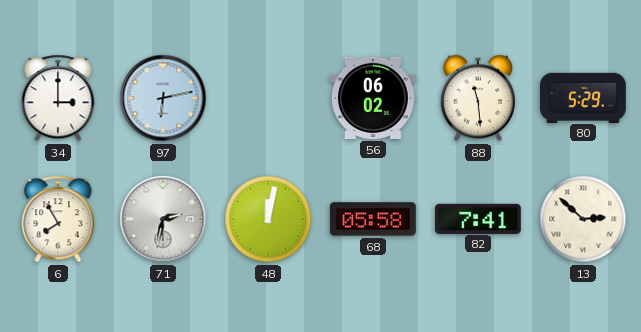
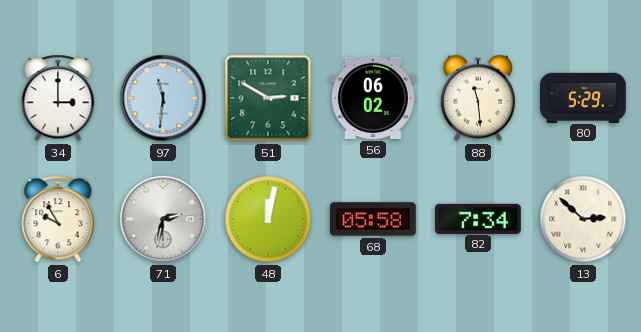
97: 6:13 -> 11:31 (163, 98)
51: none -> 2:50 (268, 98)
6: 7:55 -> 9:55 (58, 219)
82: 7:41 -> 7:34 (479, 218)
